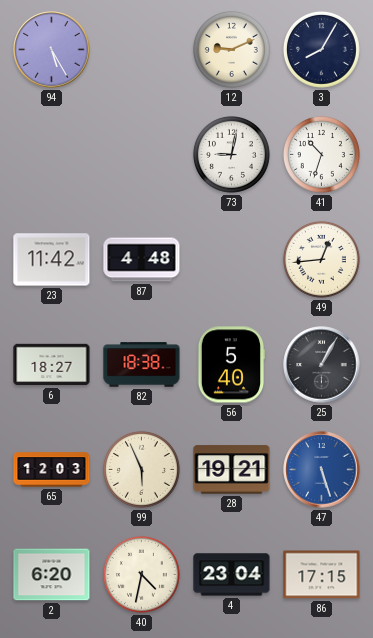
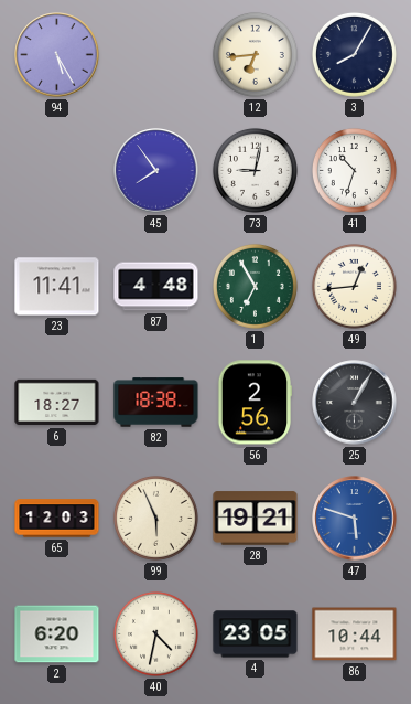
12: 9:11 -> 6:44 (255, 54)
45: none -> 7:54 (156, 171)
23: 11:42 -> 11:41 (57, 287)
1: none -> 6:55 (255, 286)
56: 5:40 -> 2:56 (255, 403)
47: 5:27 -> 5:48 (355, 519)
4: 23:04 -> 23:05 (256, 634)
86: 17:15 -> 10:44 (355, 634)
